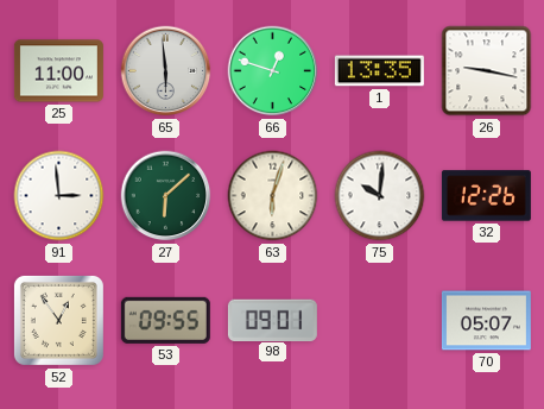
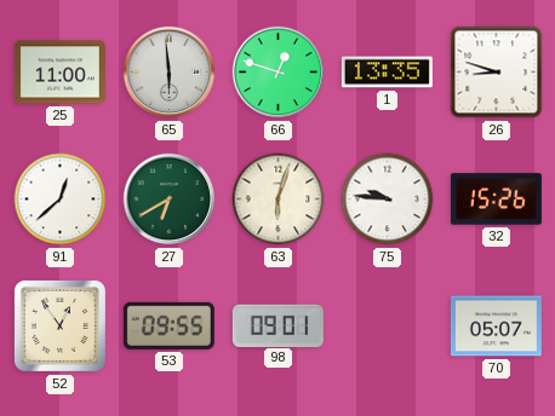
26: 9:17 -> 8:48 (497, 73)
91: 2:59 -> 12:38 (61, 200)
27: 6:08 -> 6:40 (170, 200)
75: 10:01 -> 9:46 (388, 200)
32: 12:26 -> 15:26 (496, 200)
